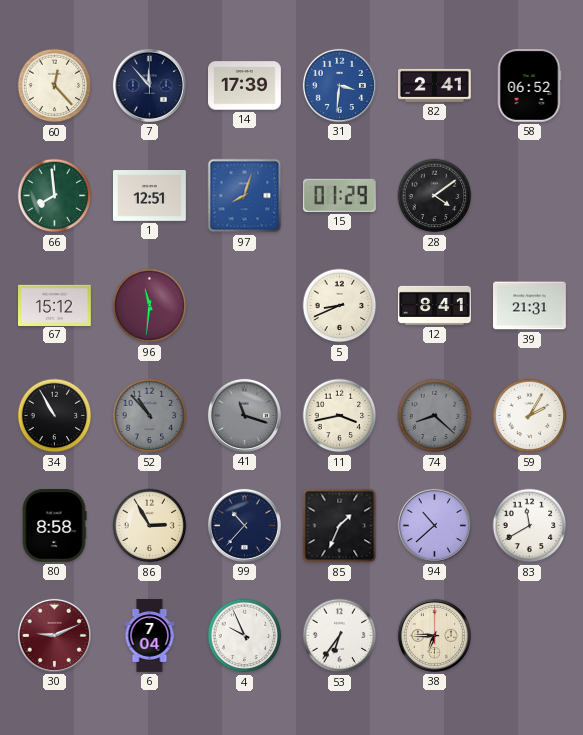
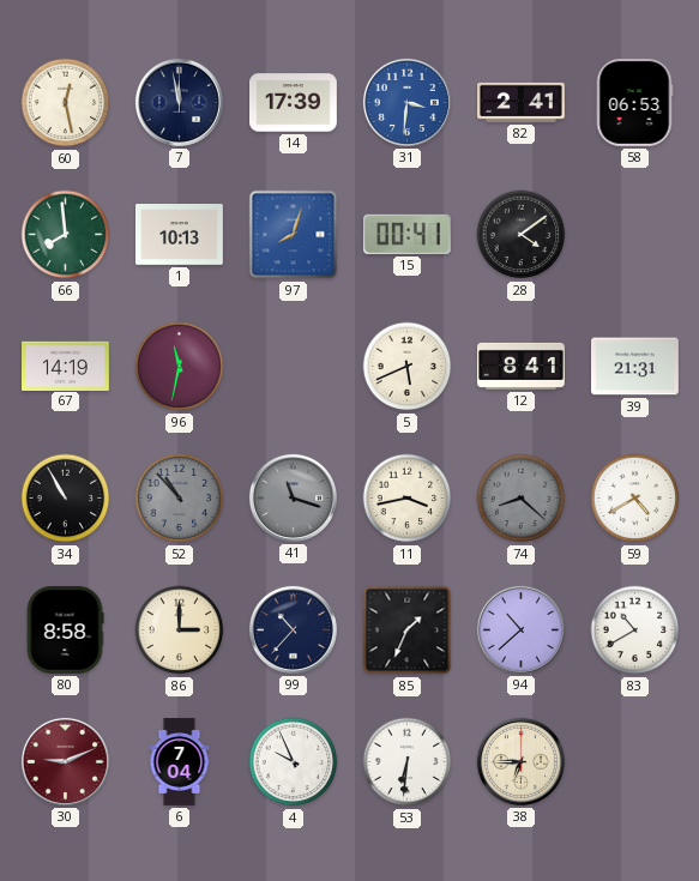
60: 12:23 -> 12:28 (66, 103)
7: 11:53 -> 11:58 (179, 102)
58: 06:52 -> 06:53 (634, 103)
1: 12:51 -> 10:13 (180, 235)
15: 01:29 -> 00:41 (406, 234)
67: 15:12 -> 14:19 (66, 366)
96: 11:31 -> 11:32 (180, 367)
5: 8:41 -> 5:41 (408, 367)
59: 2:05 -> 4:40 (635, 499)
86: 2:55 -> 3:00 (180, 630)
83: 11:40 -> 10:40 (635, 630)
53: 6:36 -> 6:31 (408, 762)
